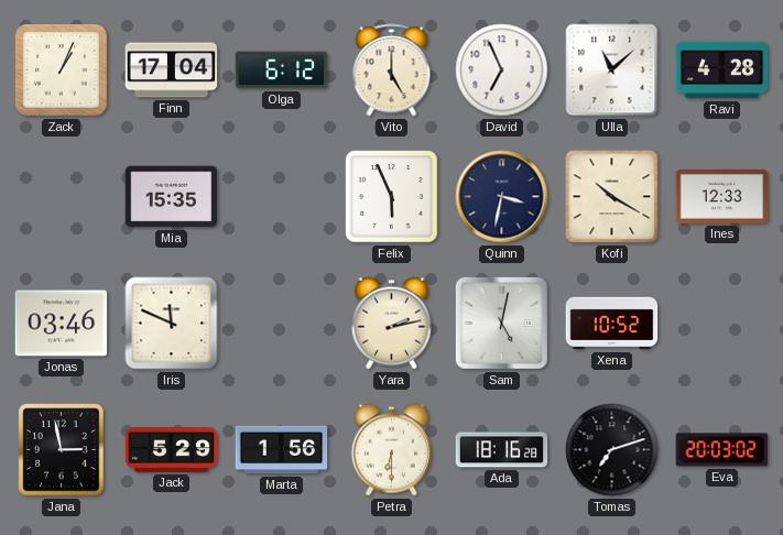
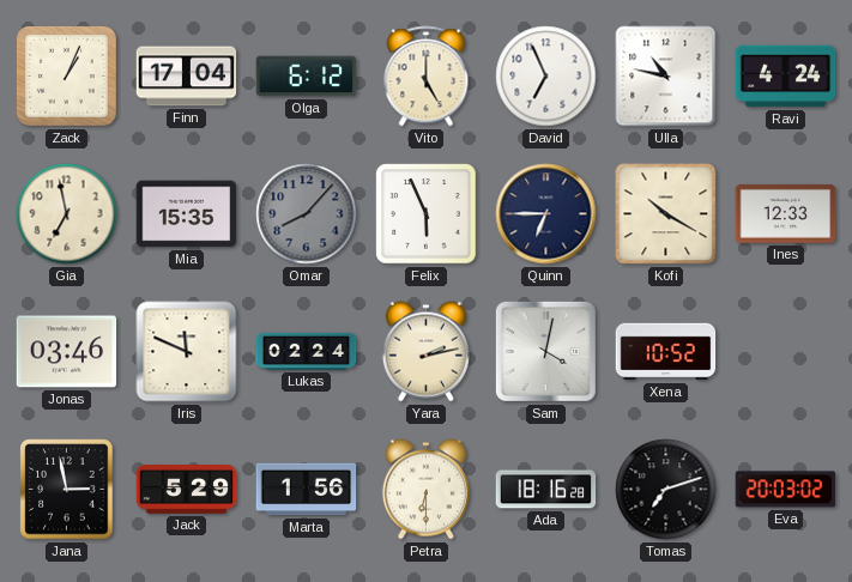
Ulla: 11:08 -> 10:47 (666, 77)
Ravi: 4:28 -> 4:24 (786, 77)
Gia: none -> 6:58 (67, 214)
Omar: none -> 8:07 (307, 214)
Quinn: 3:32 -> 6:45 (546, 214)
Lukas: none -> 02:24 (307, 351)
Sam: 5:02 -> 4:02 (545, 351)
